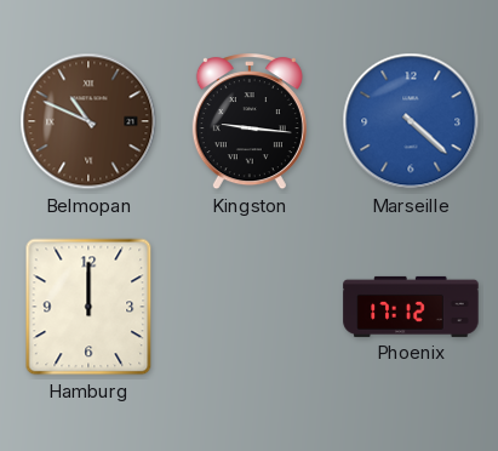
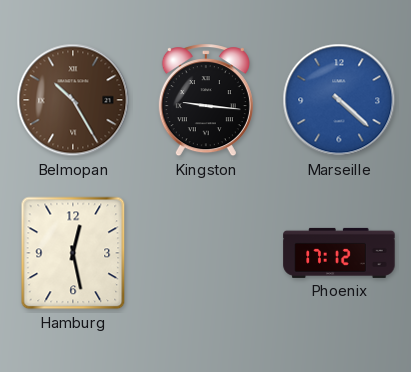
Belmopan: 10:49 -> 10:25 (73, 100)
Hamburg: 12:00 -> 12:28 (73, 253)
